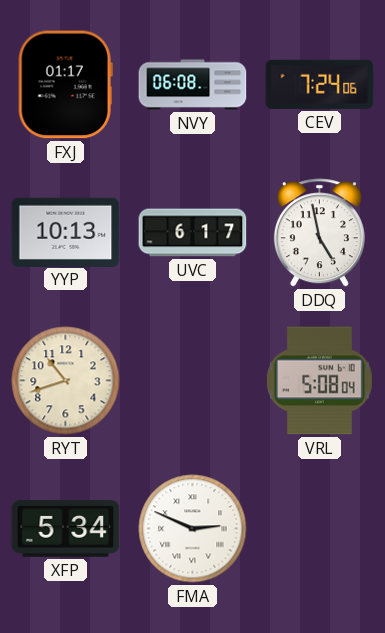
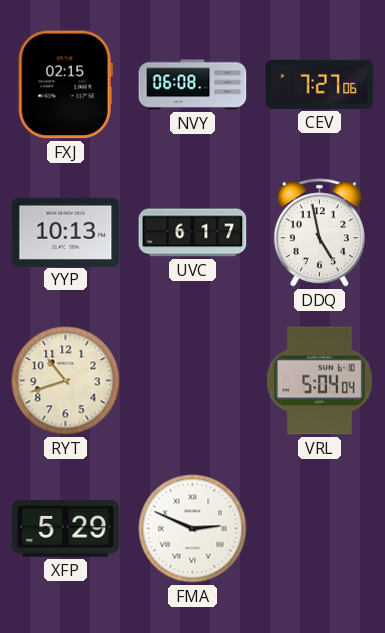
FXJ: 01:17 -> 02:15 (65, 85)
CEV: 7:24 -> 7:27 (320, 84)
VRL: 5:08 -> 5:04 (319, 381)
XFP: 5:34 -> 5:29 (66, 529)
